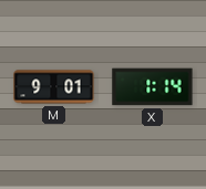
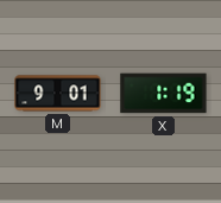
X: 1:14 -> 1:19 (164, 94)
